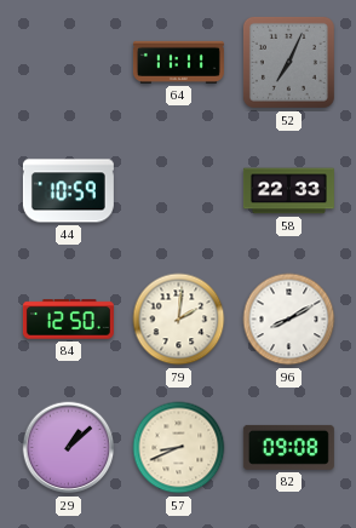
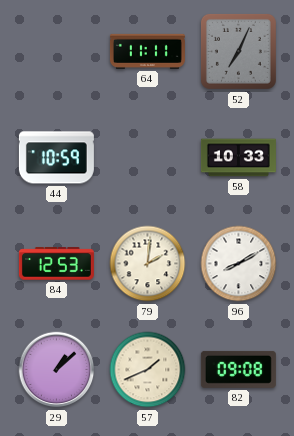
58: 22:33 -> 10:33 (238, 158)
84: 12:50 -> 12:53 (56, 264)
57: 8:41 -> 1:41 (148, 370)
